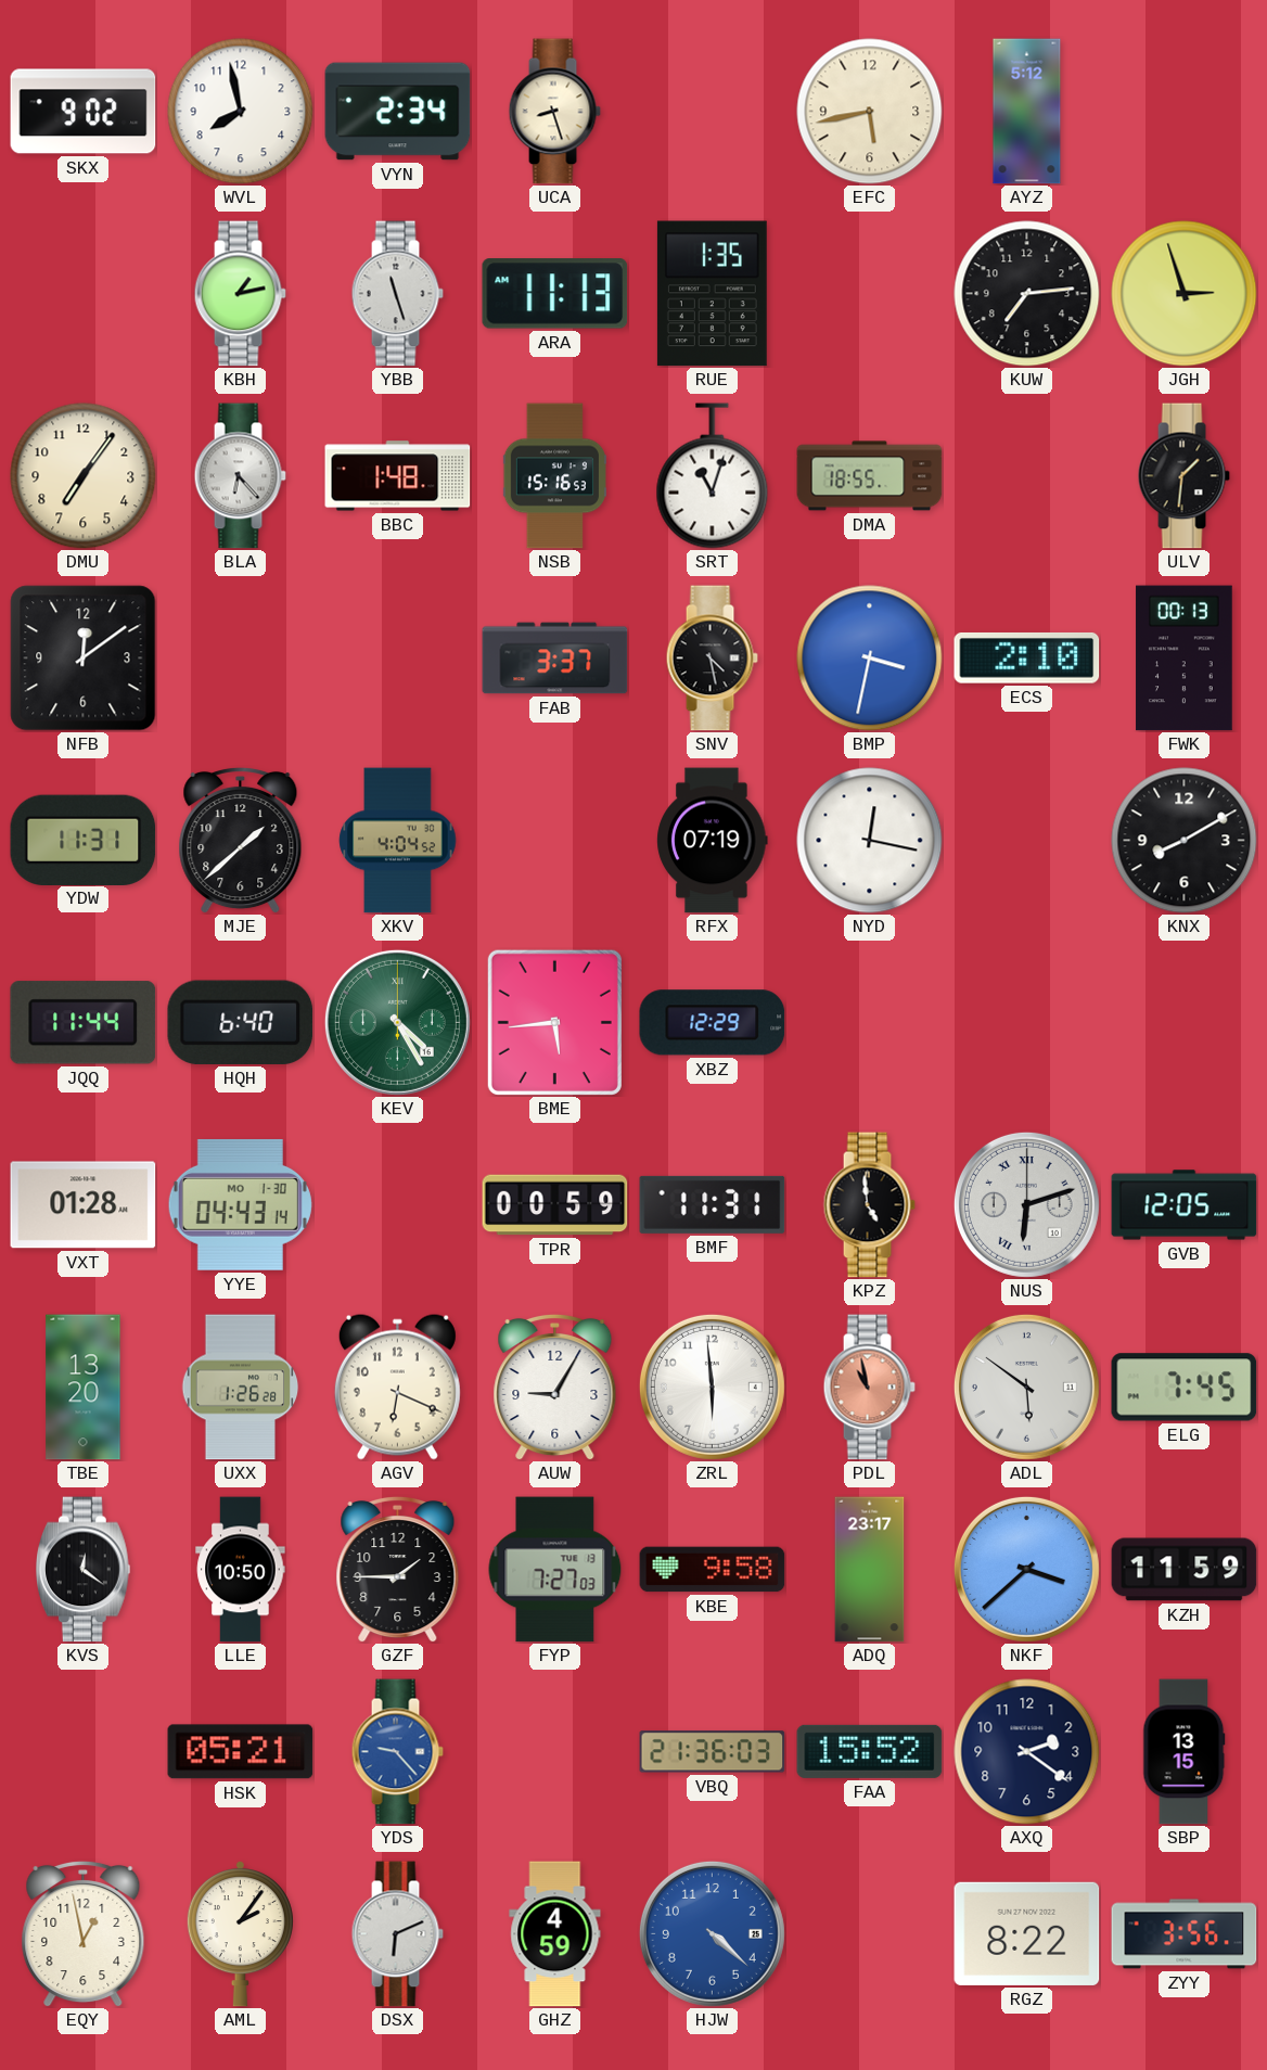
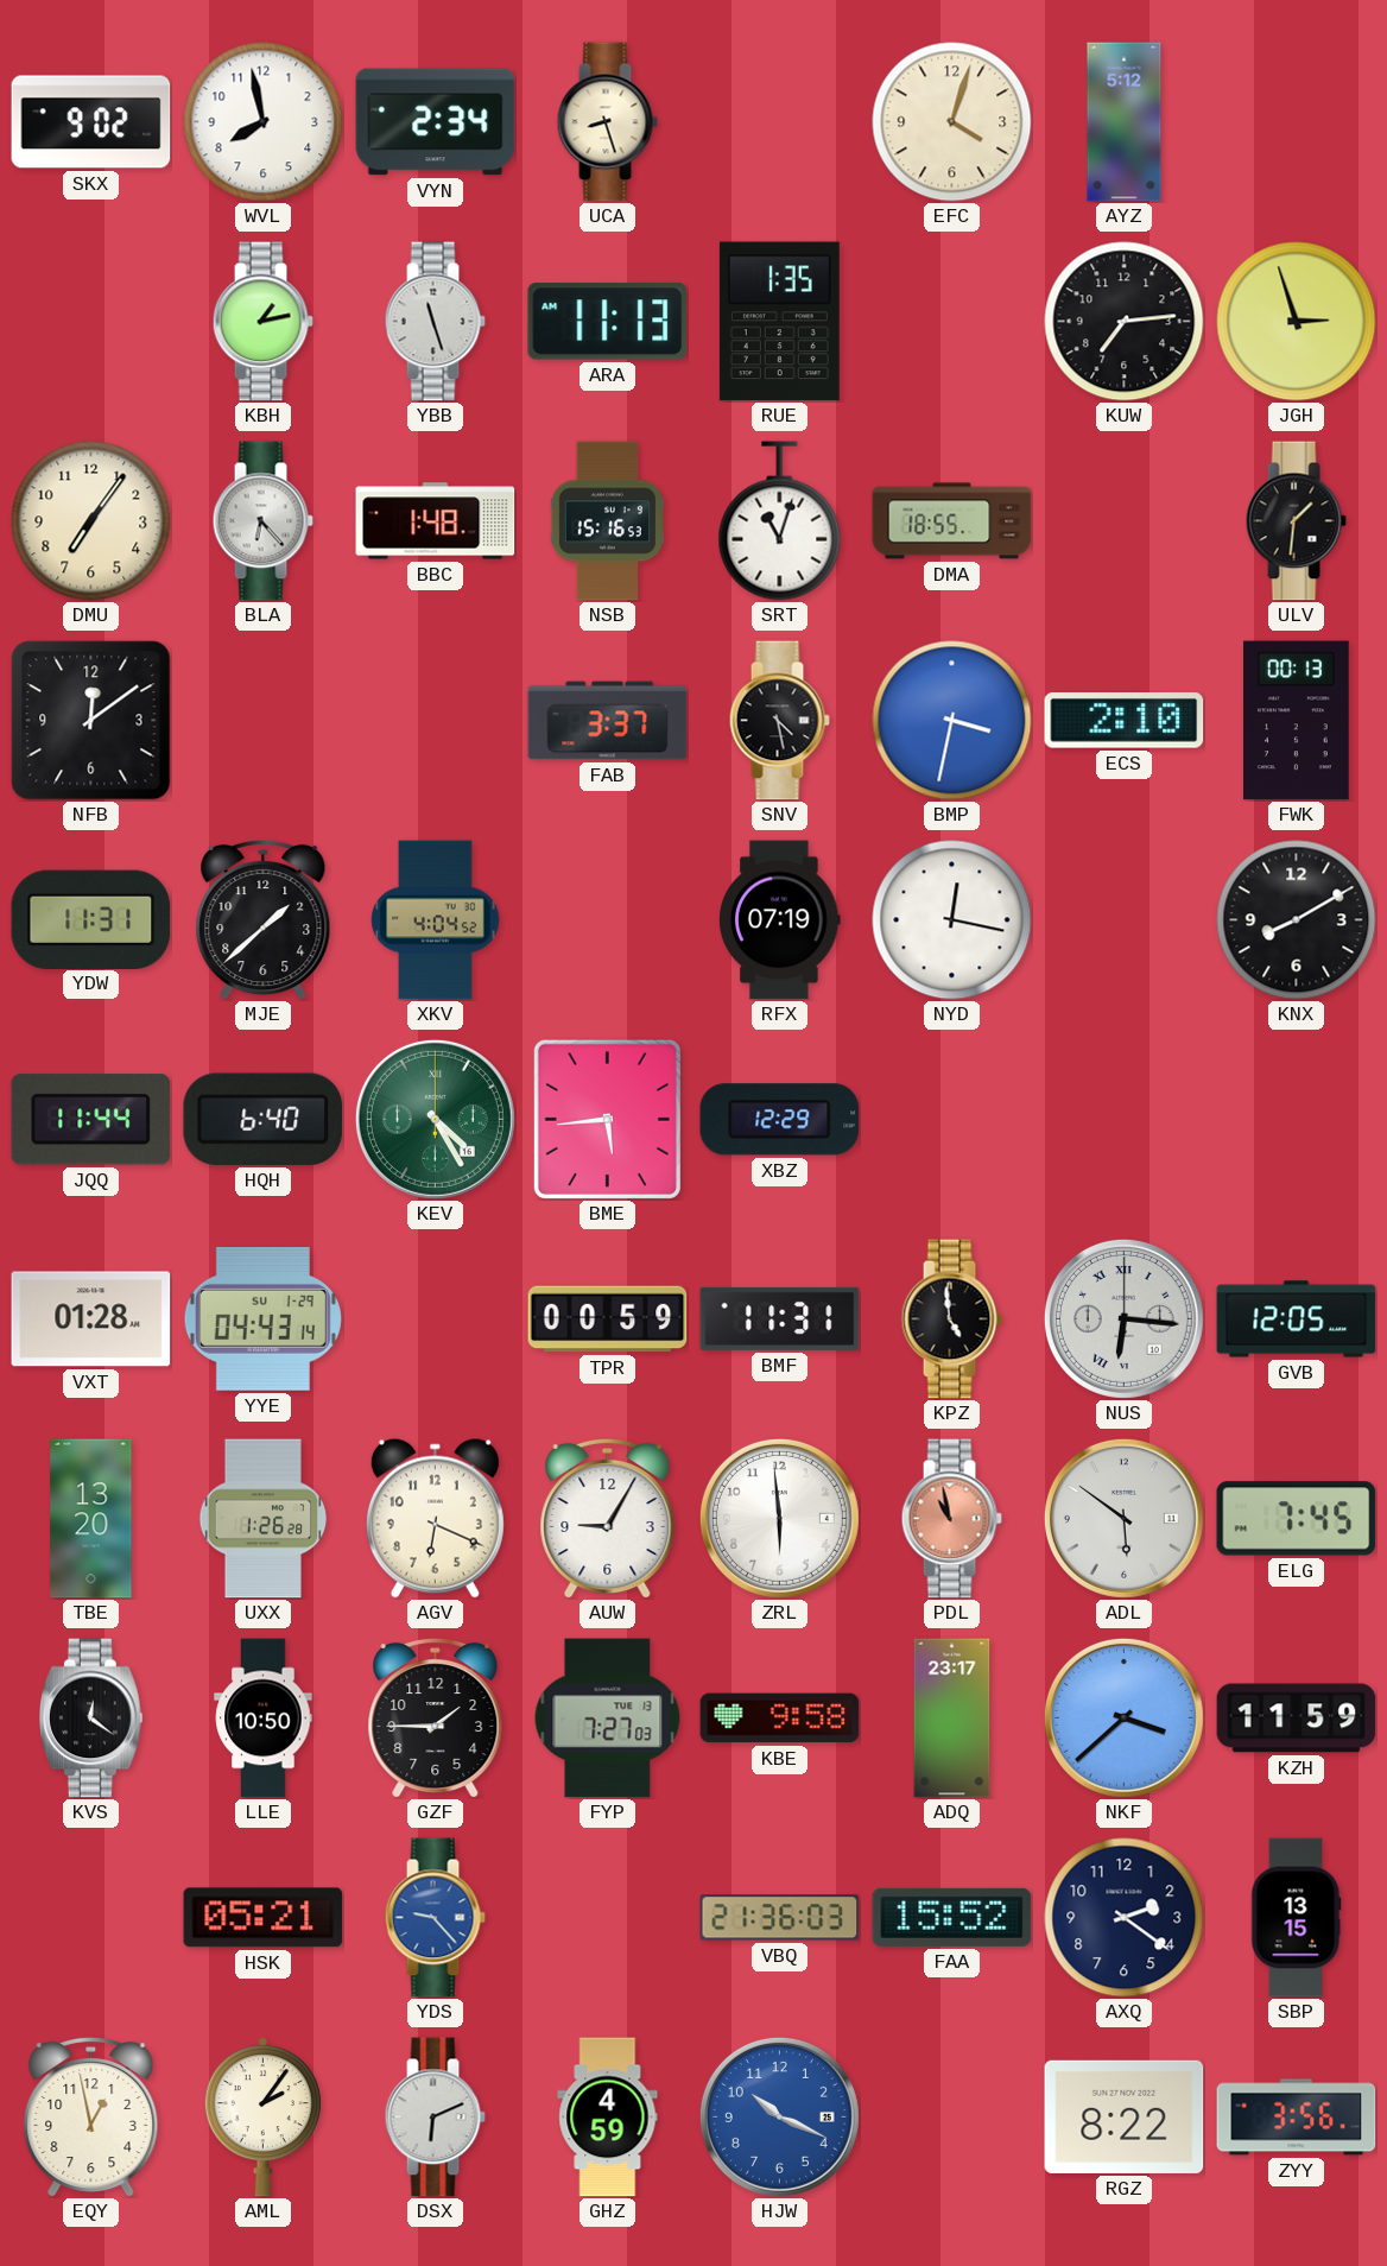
EFC: 5:43 -> 4:03 (952, 122)
YYE date: MO 1-30 -> SU 1-29 (262, 1318)
NUS: 6:12 -> 6:16 (1123, 1318)
HJW: 4:22 -> 10:19 (779, 2116)
